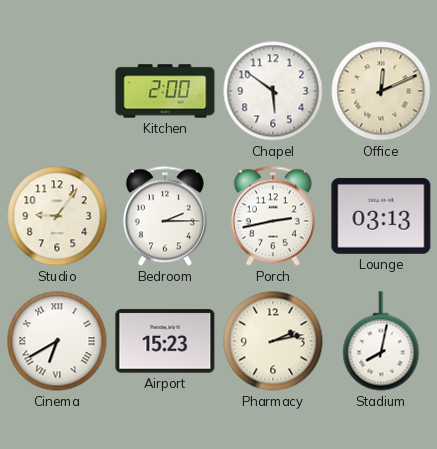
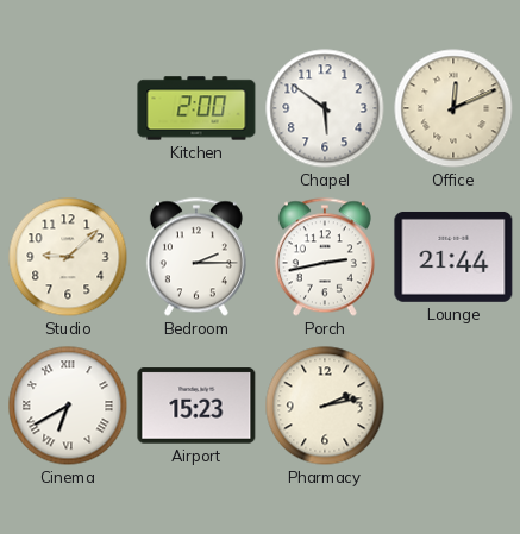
Studio: 9:06 -> 9:08 (68, 257)
Lounge: 03:13 -> 21:44 (453, 257)
Stadium: 8:02 -> none (381, 341)
